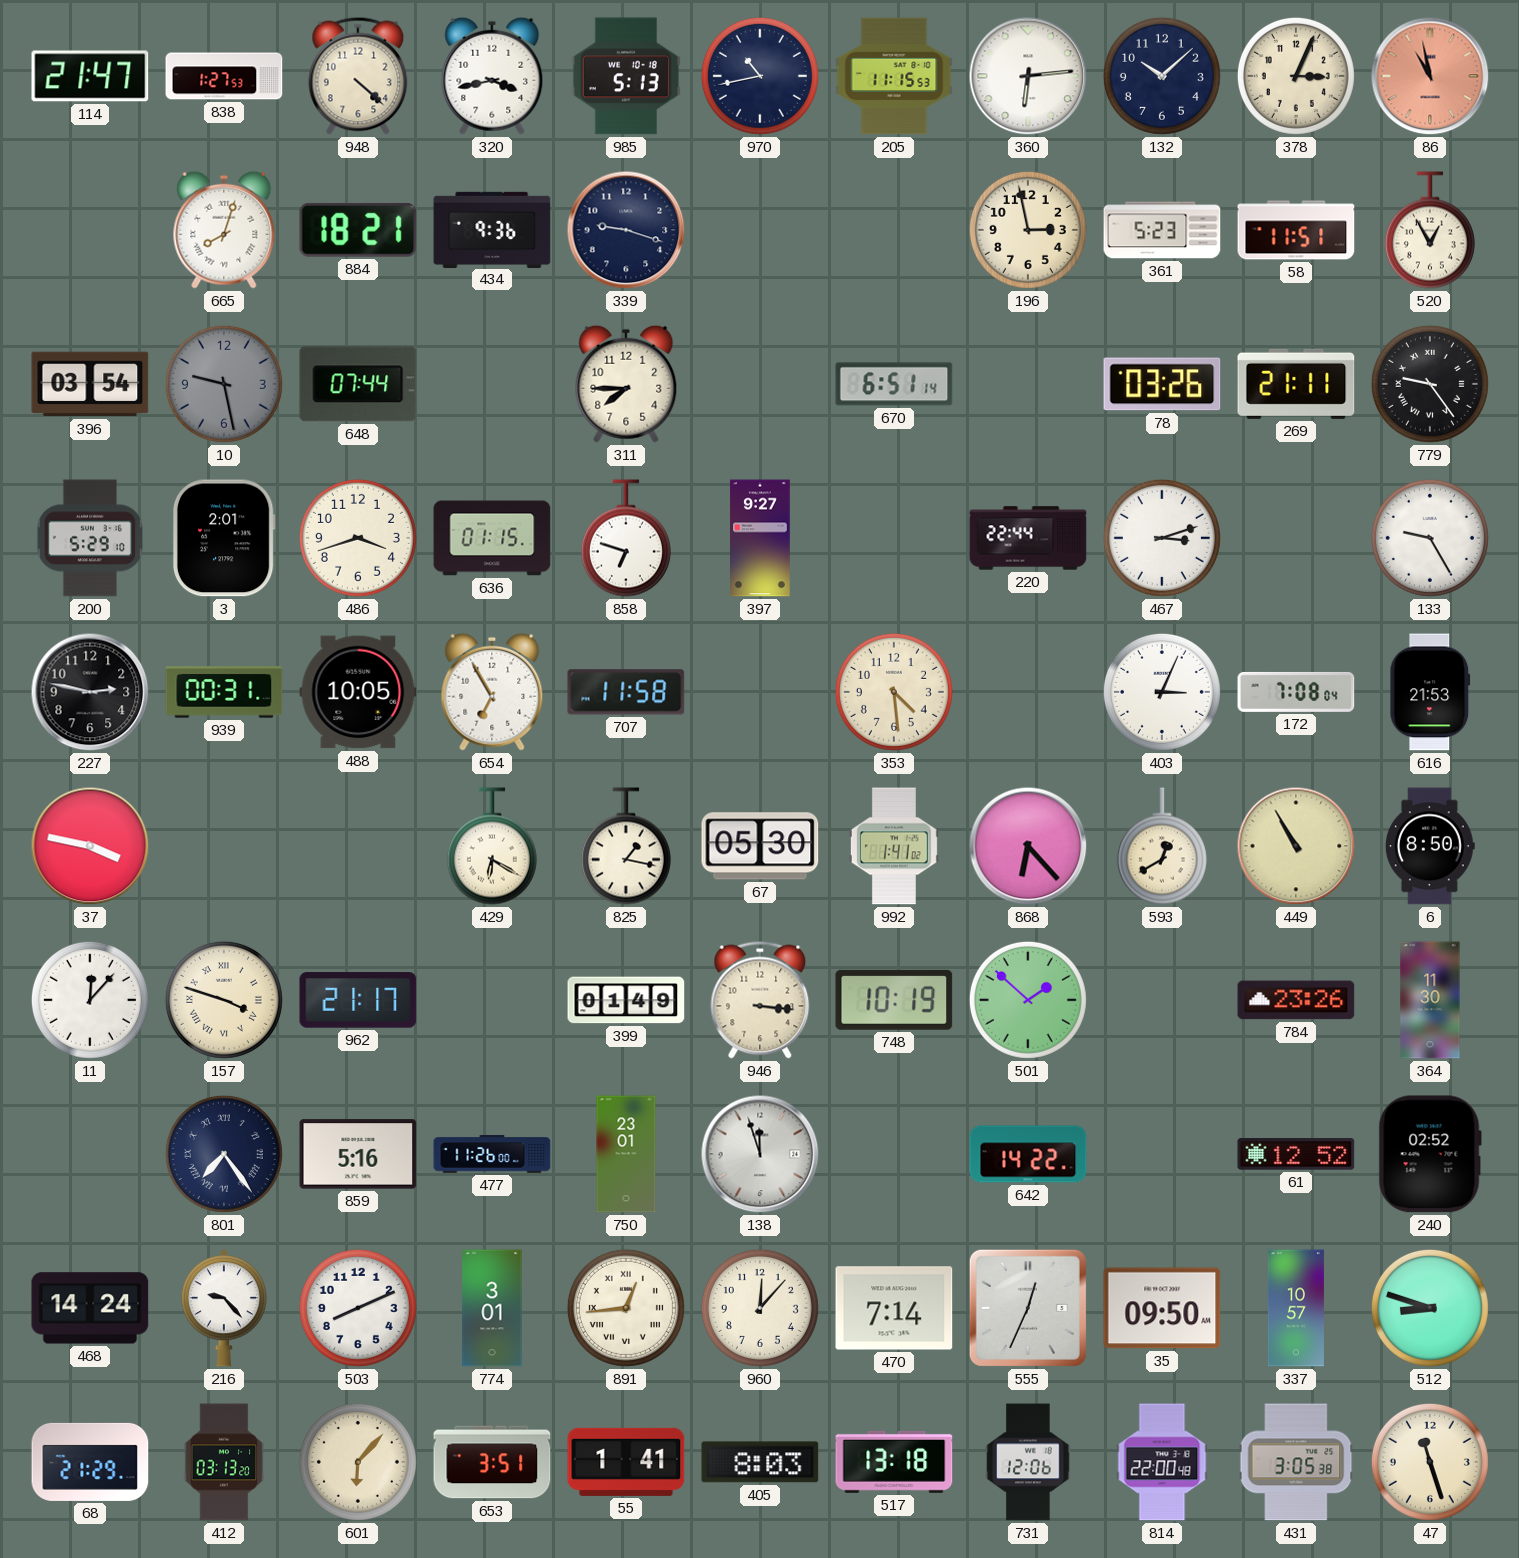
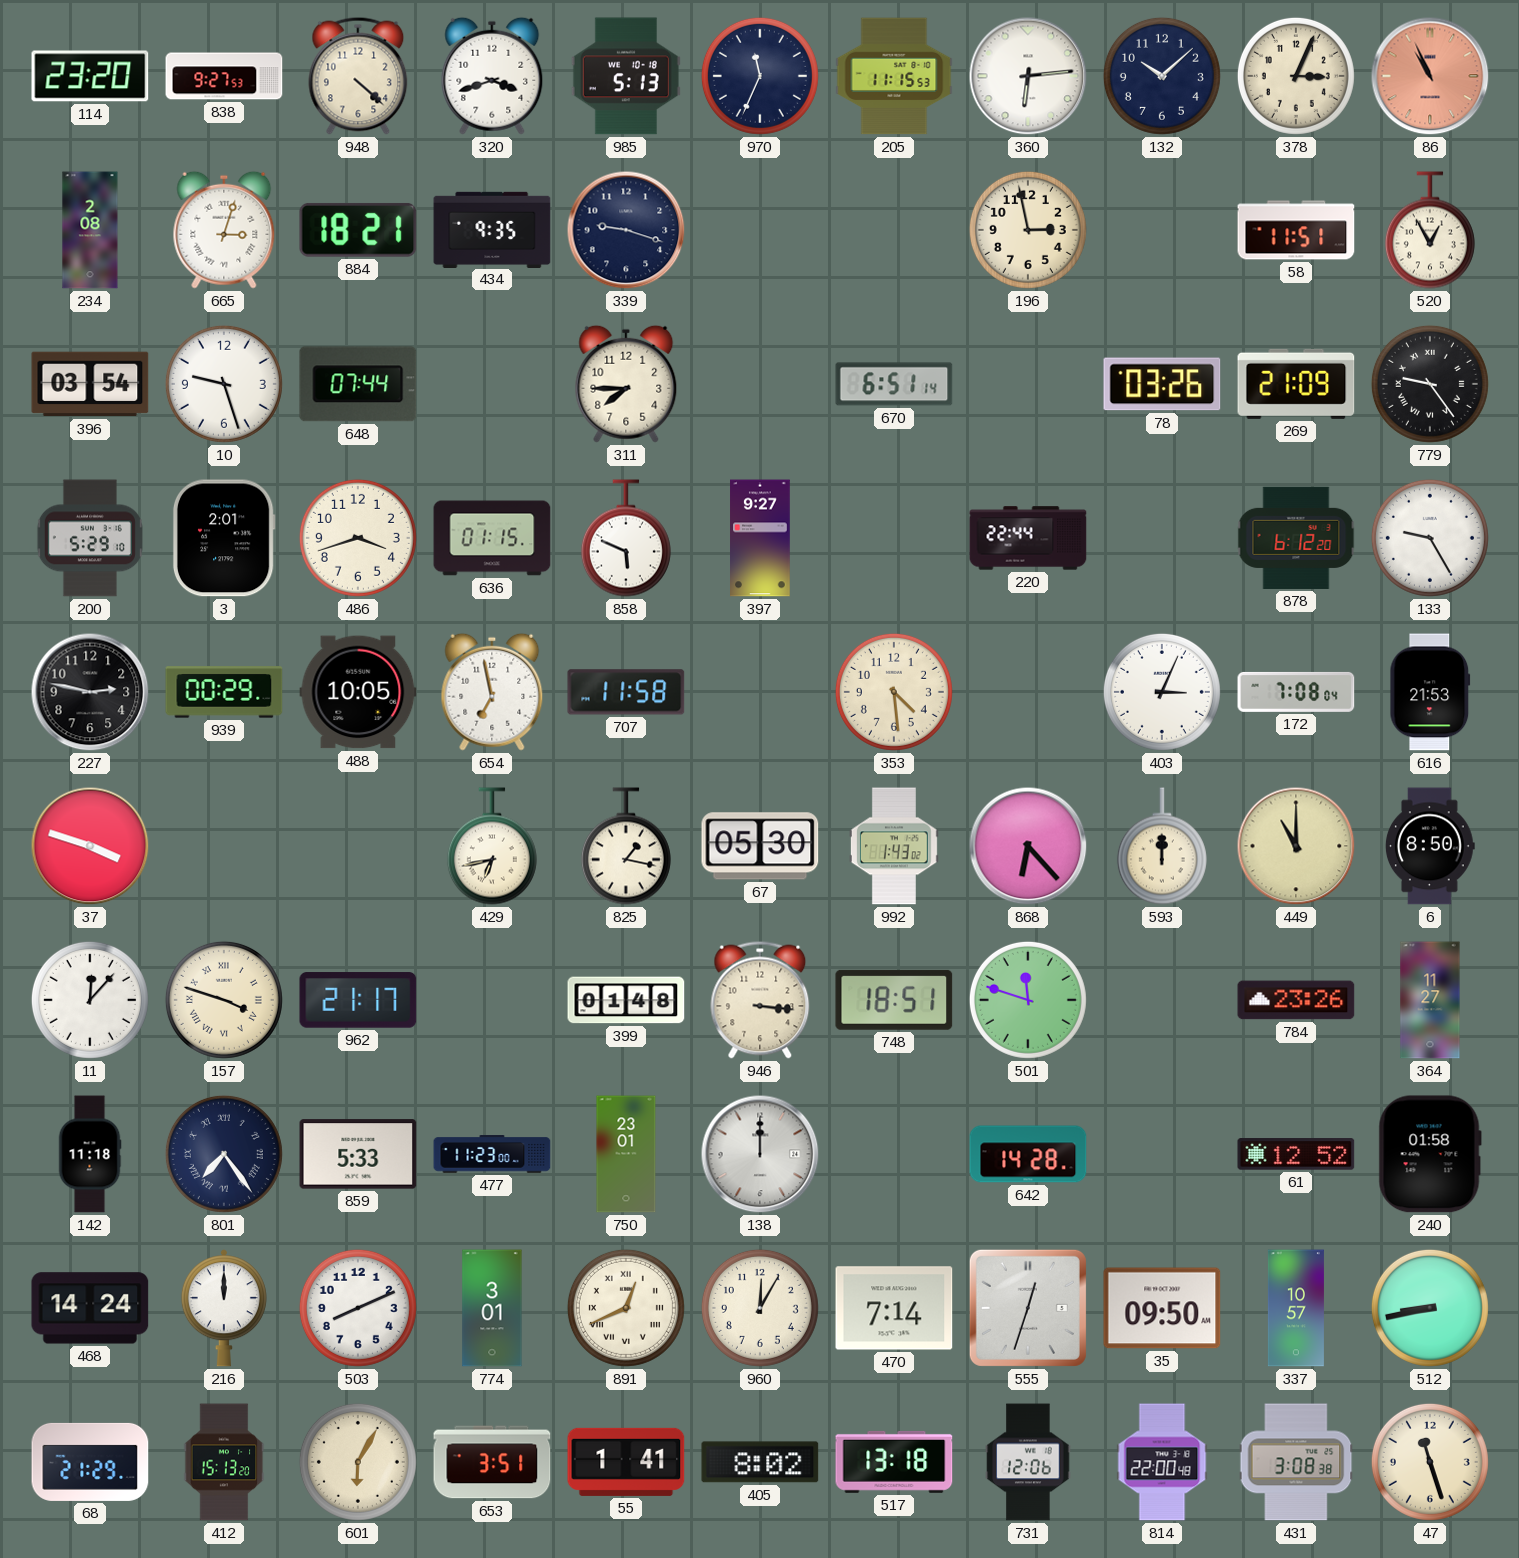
114: 21:47 -> 23:20 (90, 76)
838: 1:27 -> 9:27 (224, 76)
320: 3:43 -> 3:42 (492, 76)
970: 10:43 -> 11:34 (760, 76)
86: 10:58 -> 10:56 (1430, 76)
234: none -> 2:08 (90, 230)
665: 8:03 -> 3:03 (224, 230)
434: 9:36 -> 9:35 (492, 229)
361: 5:23 -> none (1162, 230)
10: 9:28 -> 9:27 (224, 384)
10 dial: grey -> white (224, 384)
269: 21:11 -> 21:09 (1296, 384)
858: 6:48 -> 5:49 (626, 538)
467: 3:12 -> none (1162, 538)
878: none -> 6:12 (1296, 538)
939: 00:31 -> 00:29 (224, 692)
654: 6:55 -> 6:58 (492, 692)
37: 3:47 -> 3:48 (90, 846)
429: 6:20 -> 6:43 (492, 846)
992: 1:41 -> 1:43 (894, 846)
593: 12:40 -> 12:00 (1162, 846)
449: 10:55 -> 11:00 (1296, 846)
399: 01:49 -> 01:48 (626, 1000)
748: 10:19 -> 18:51 (894, 1000)
501: 1:52 -> 11:48 (1028, 1000)
364: 11:30 -> 11:27 (1430, 1000)
142: none -> 11:18 (90, 1154)
859: 5:16 -> 5:33 (358, 1154)
477: 11:26 -> 11:23 (492, 1154)
138: 11:57 -> 12:00 (760, 1154)
642: 14:22 -> 14:28 (1028, 1154)
240: 02:52 -> 01:58 (1430, 1154)
216: 9:23 -> 12:00 (224, 1308)
891: 12:44 -> 12:41 (626, 1308)
960: 12:07 -> 12:05 (760, 1308)
555: 12:34 -> 12:33 (1028, 1308)
512: 8:48 -> 8:43 (1430, 1308)
412: 03:13 -> 15:13 (224, 1462)
601: 6:07 -> 6:05 (358, 1462)
405: 8:03 -> 8:02 (760, 1462)
431: 3:05 -> 3:08 (1296, 1462)
